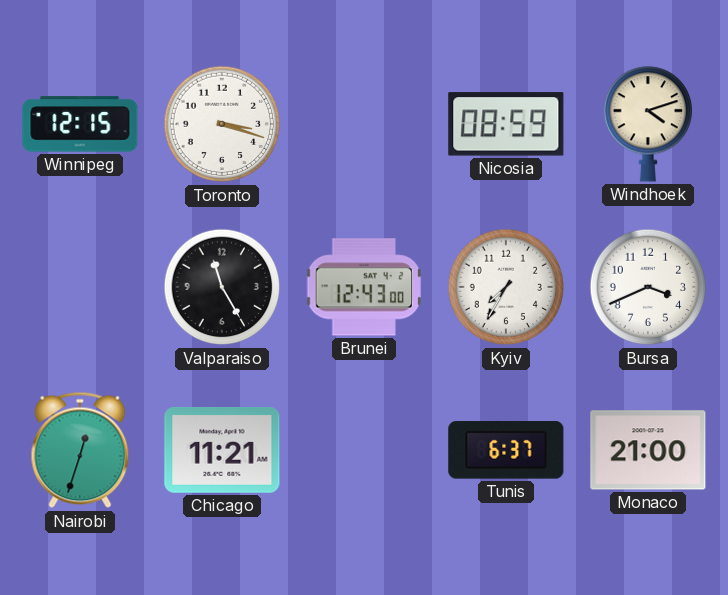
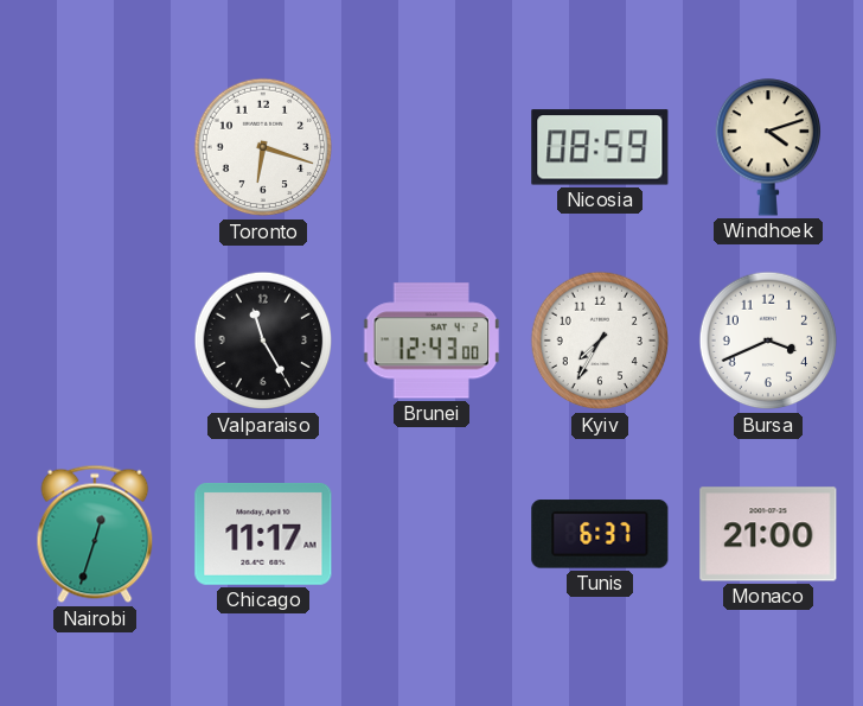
Winnipeg: 12:15 -> none (80, 124)
Toronto: 3:18 -> 6:18 (263, 147)
Chicago: 11:21 -> 11:17 (263, 535)
